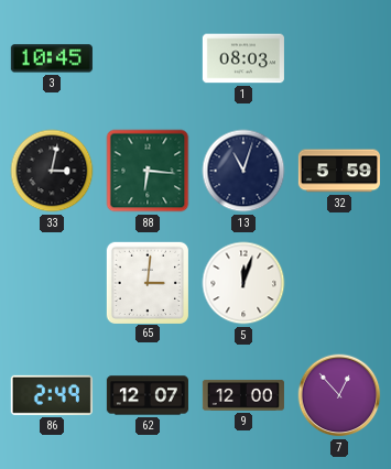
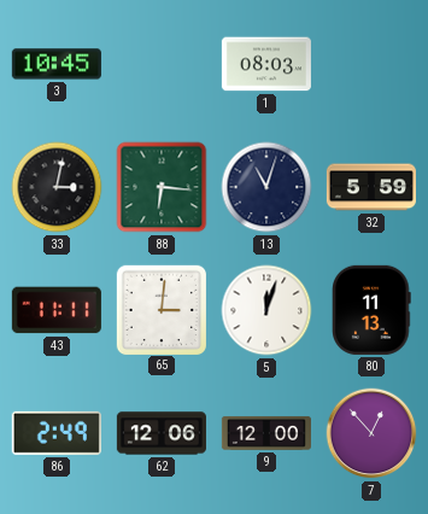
43: none -> 11:11 (57, 310)
80: none -> 11:13 (371, 310)
62: 12:07 -> 12:06 (162, 433)
